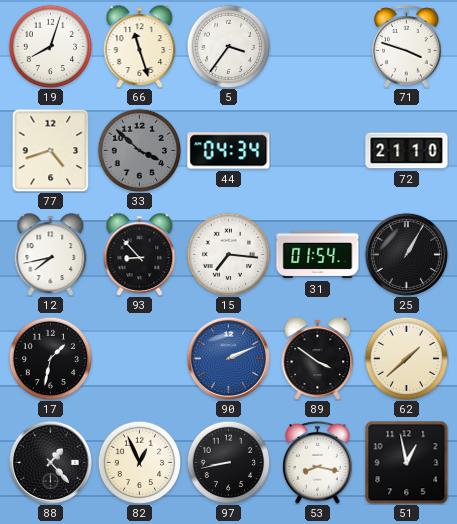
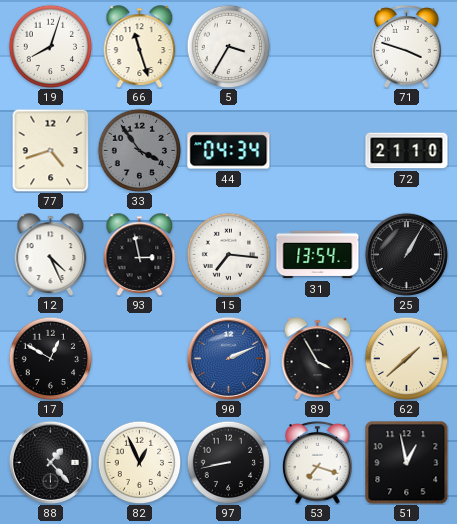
5: 3:36 -> 3:35 (228, 46)
33: 3:52 -> 3:54 (139, 150)
12: 7:43 -> 4:26 (51, 255)
93: 8:53 -> 2:58 (140, 255)
31: 01:54 -> 13:54 (318, 255)
17: 1:32 -> 12:50 (50, 358)
89: 3:51 -> 3:55 (318, 359)
53: 8:17 -> 7:18 (318, 463)
